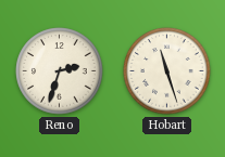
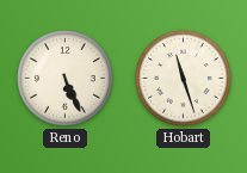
Reno: 2:33 -> 5:26 (66, 79)
